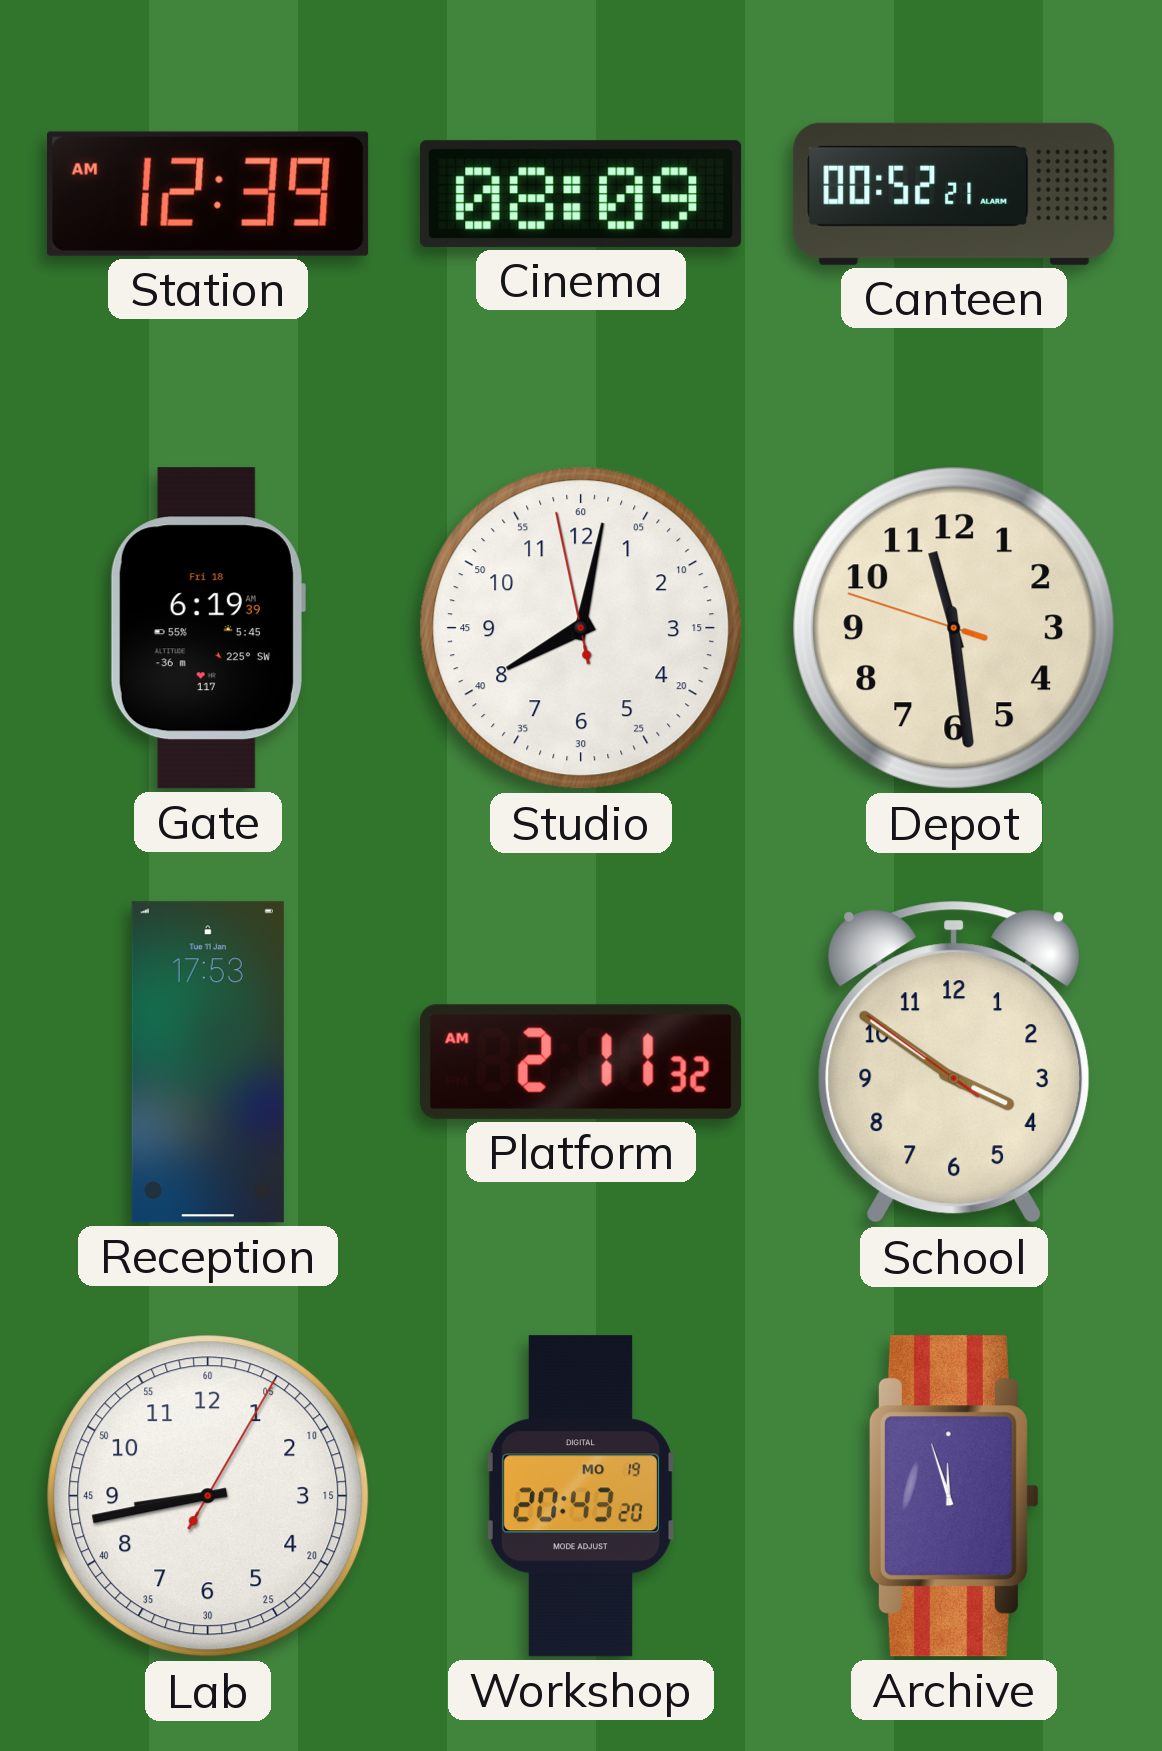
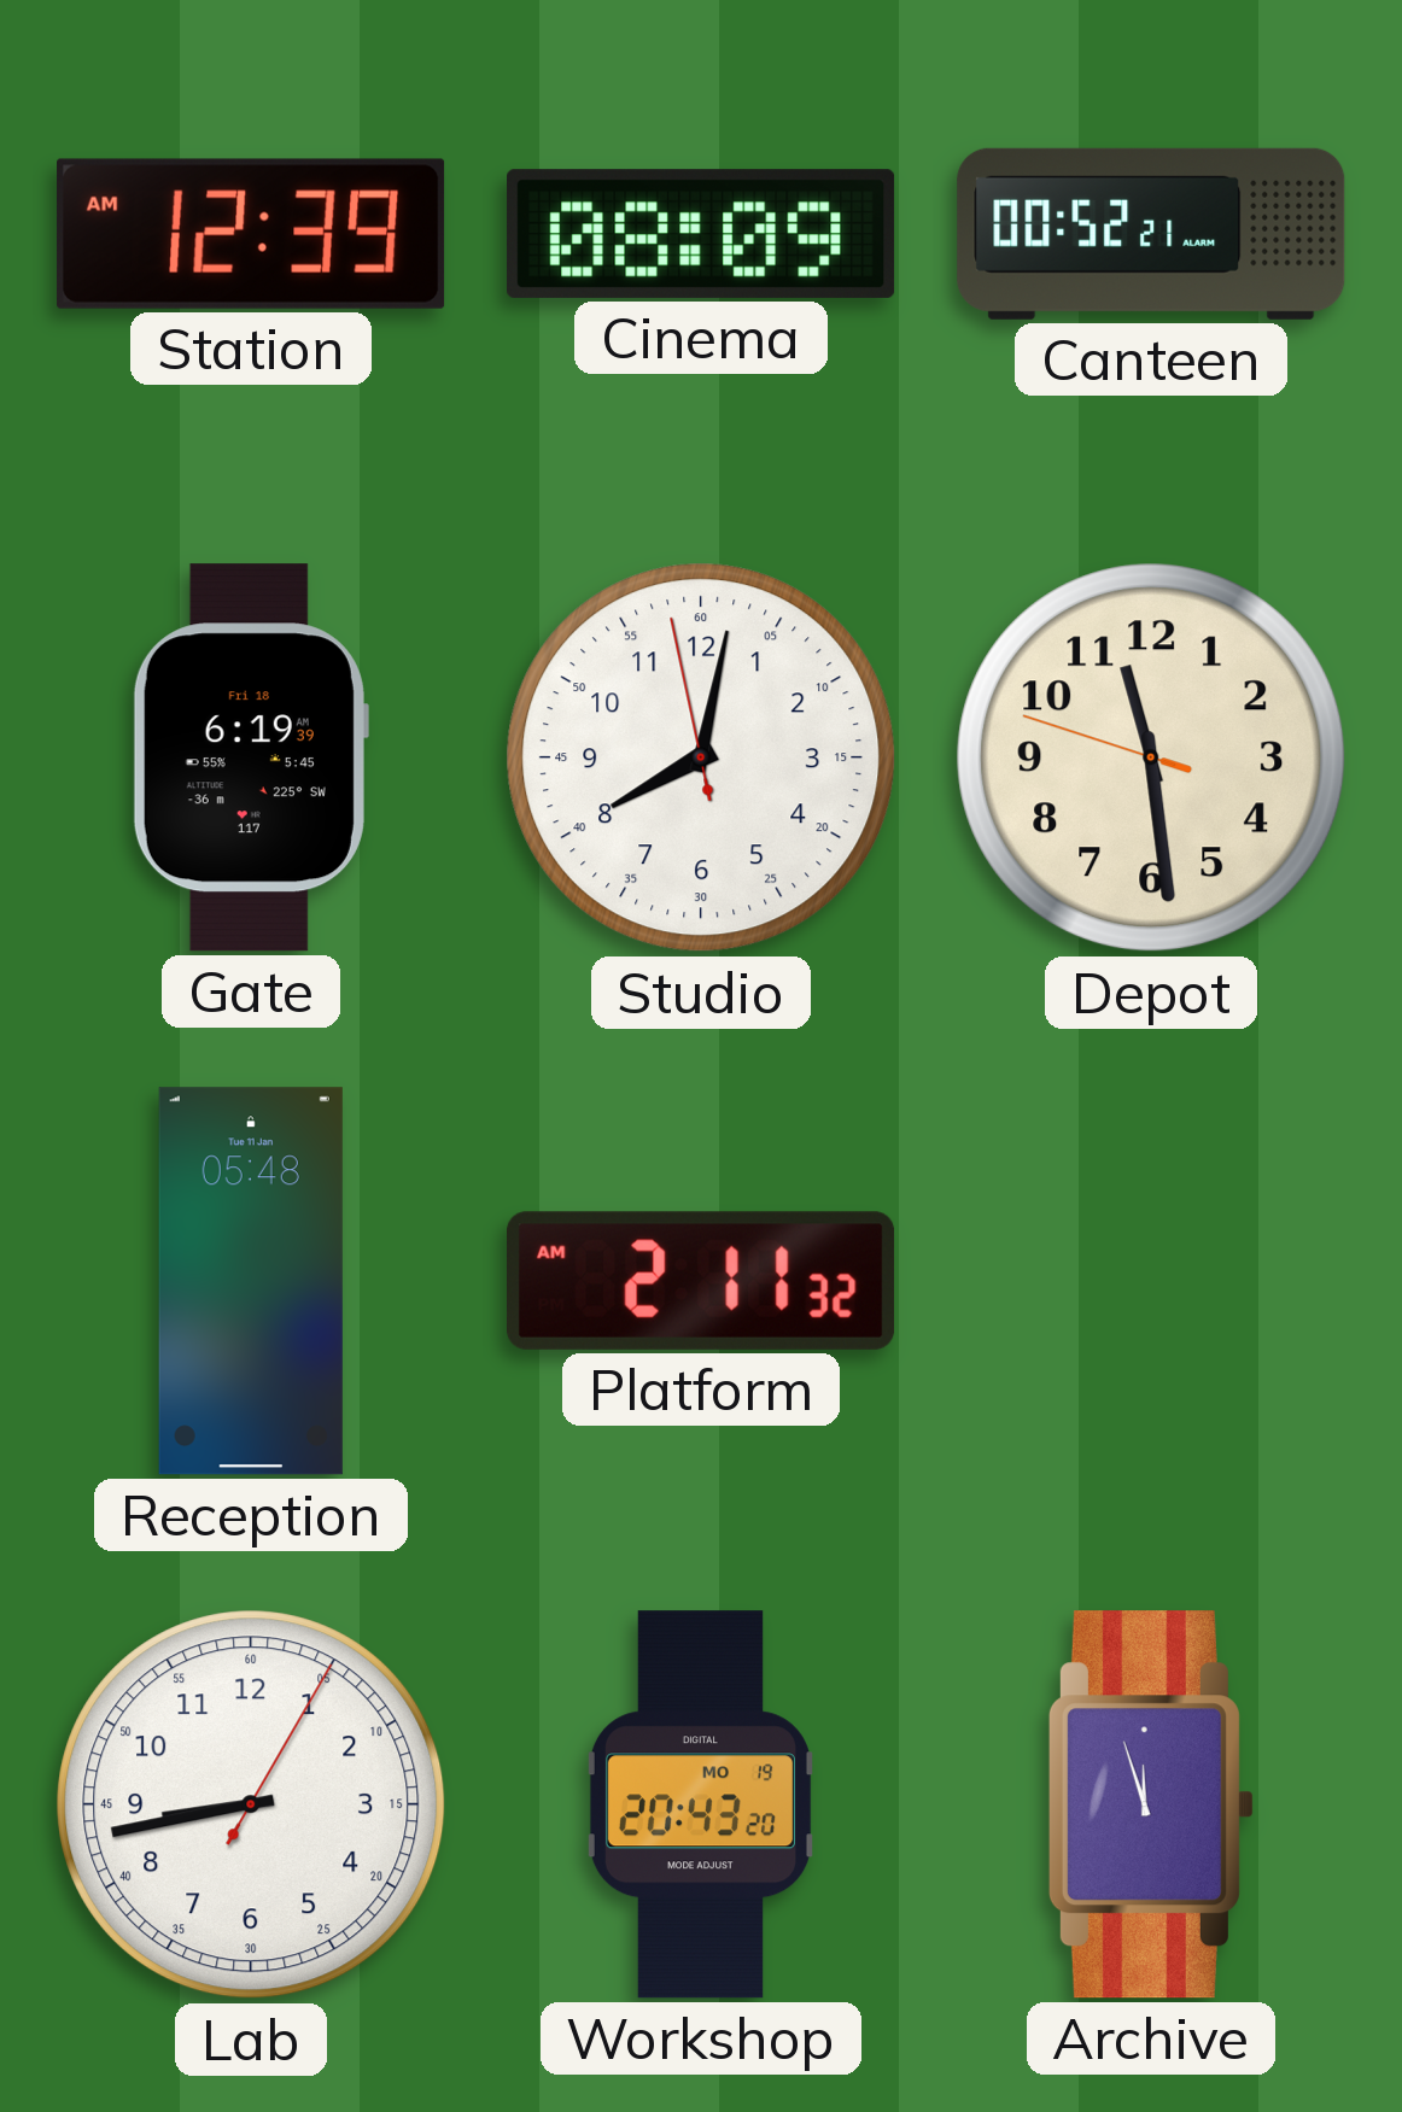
Reception: 17:53 -> 05:48 (251, 1281)
School: 3:50 -> none (954, 1062)
